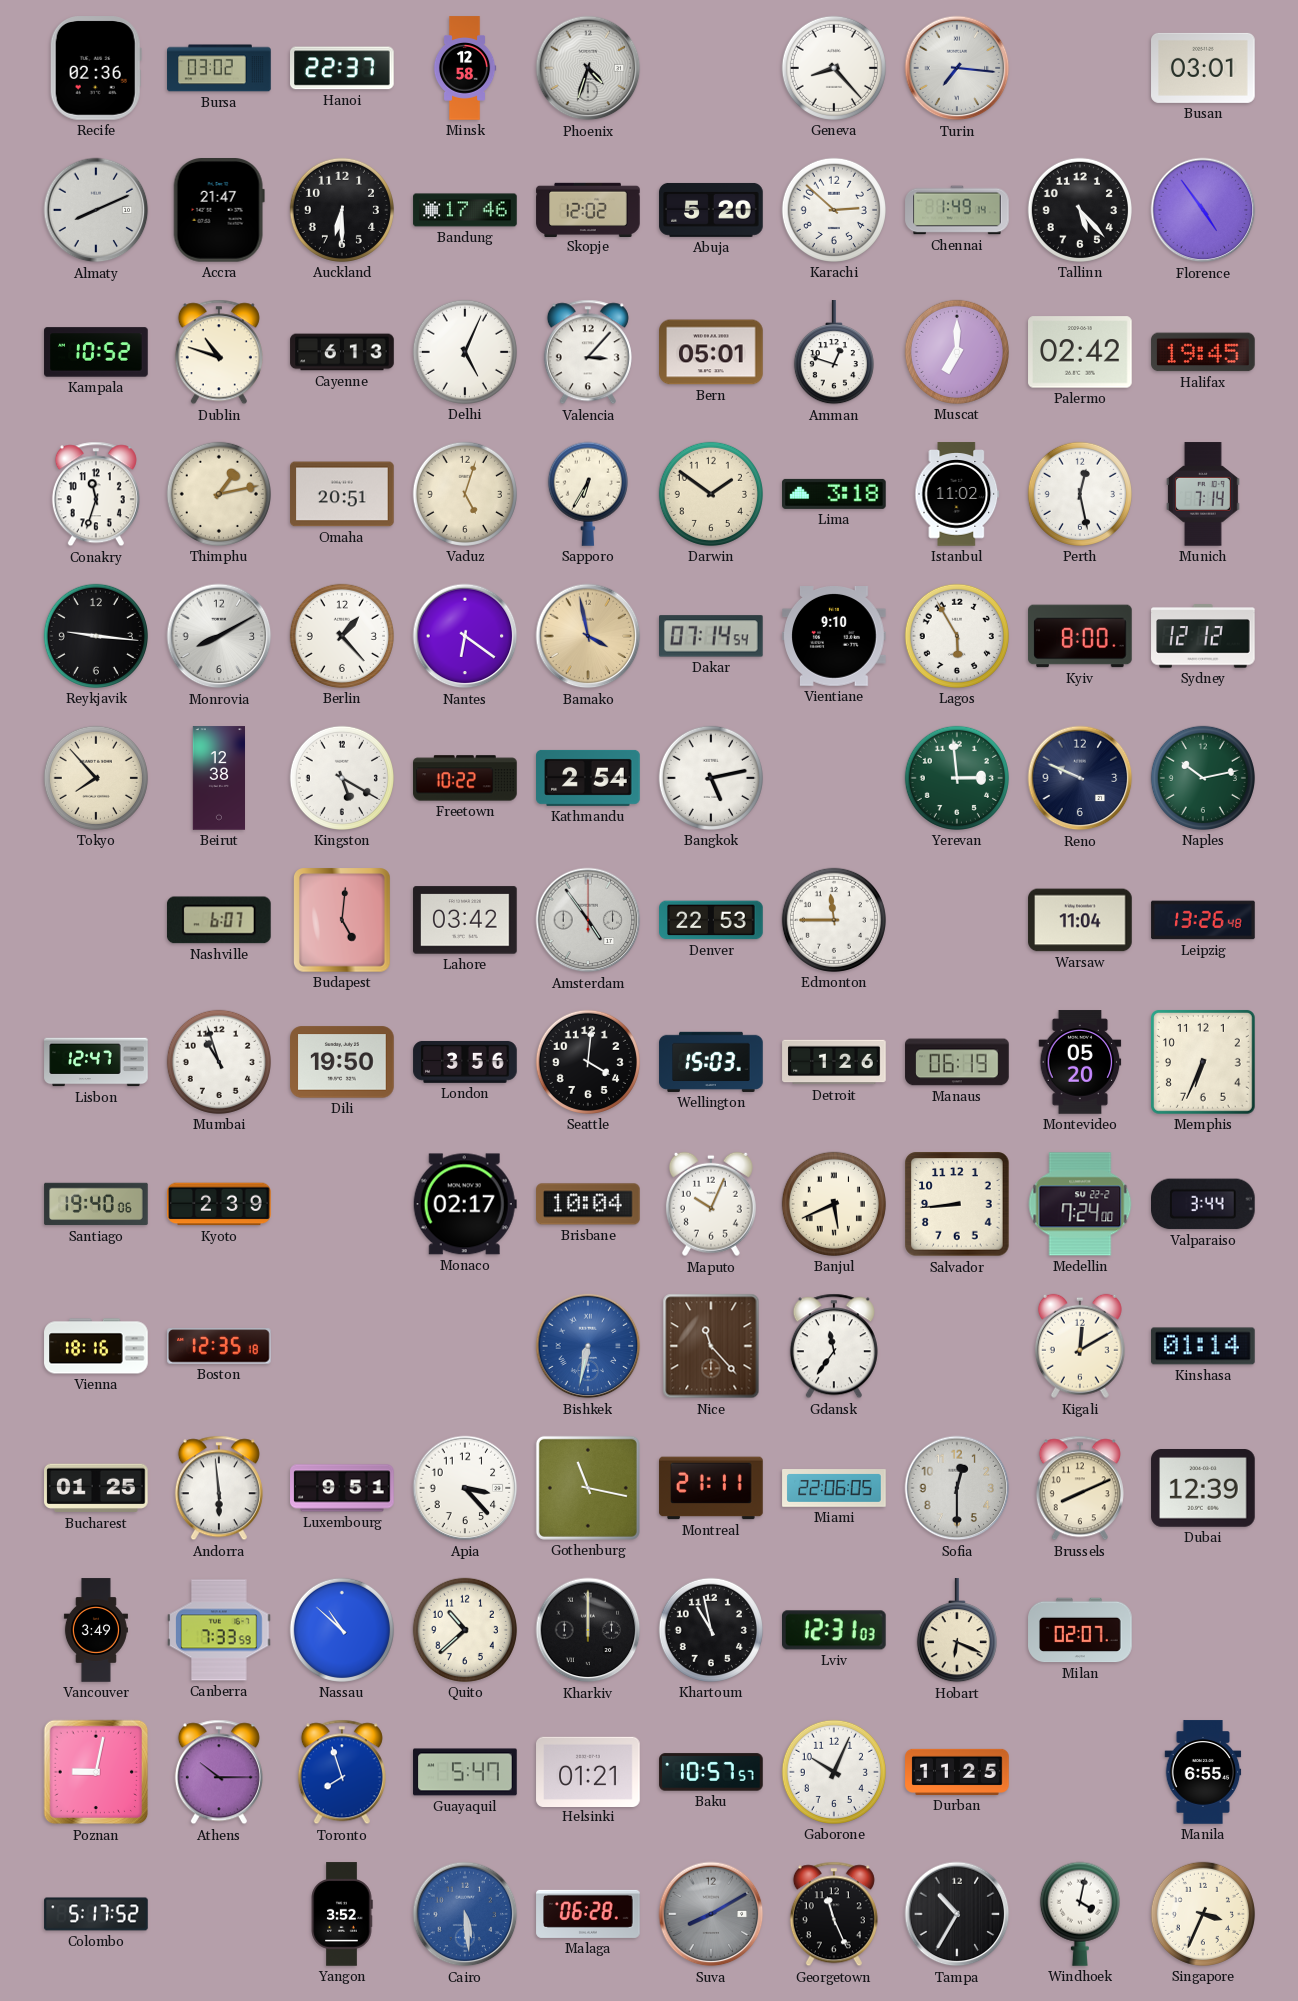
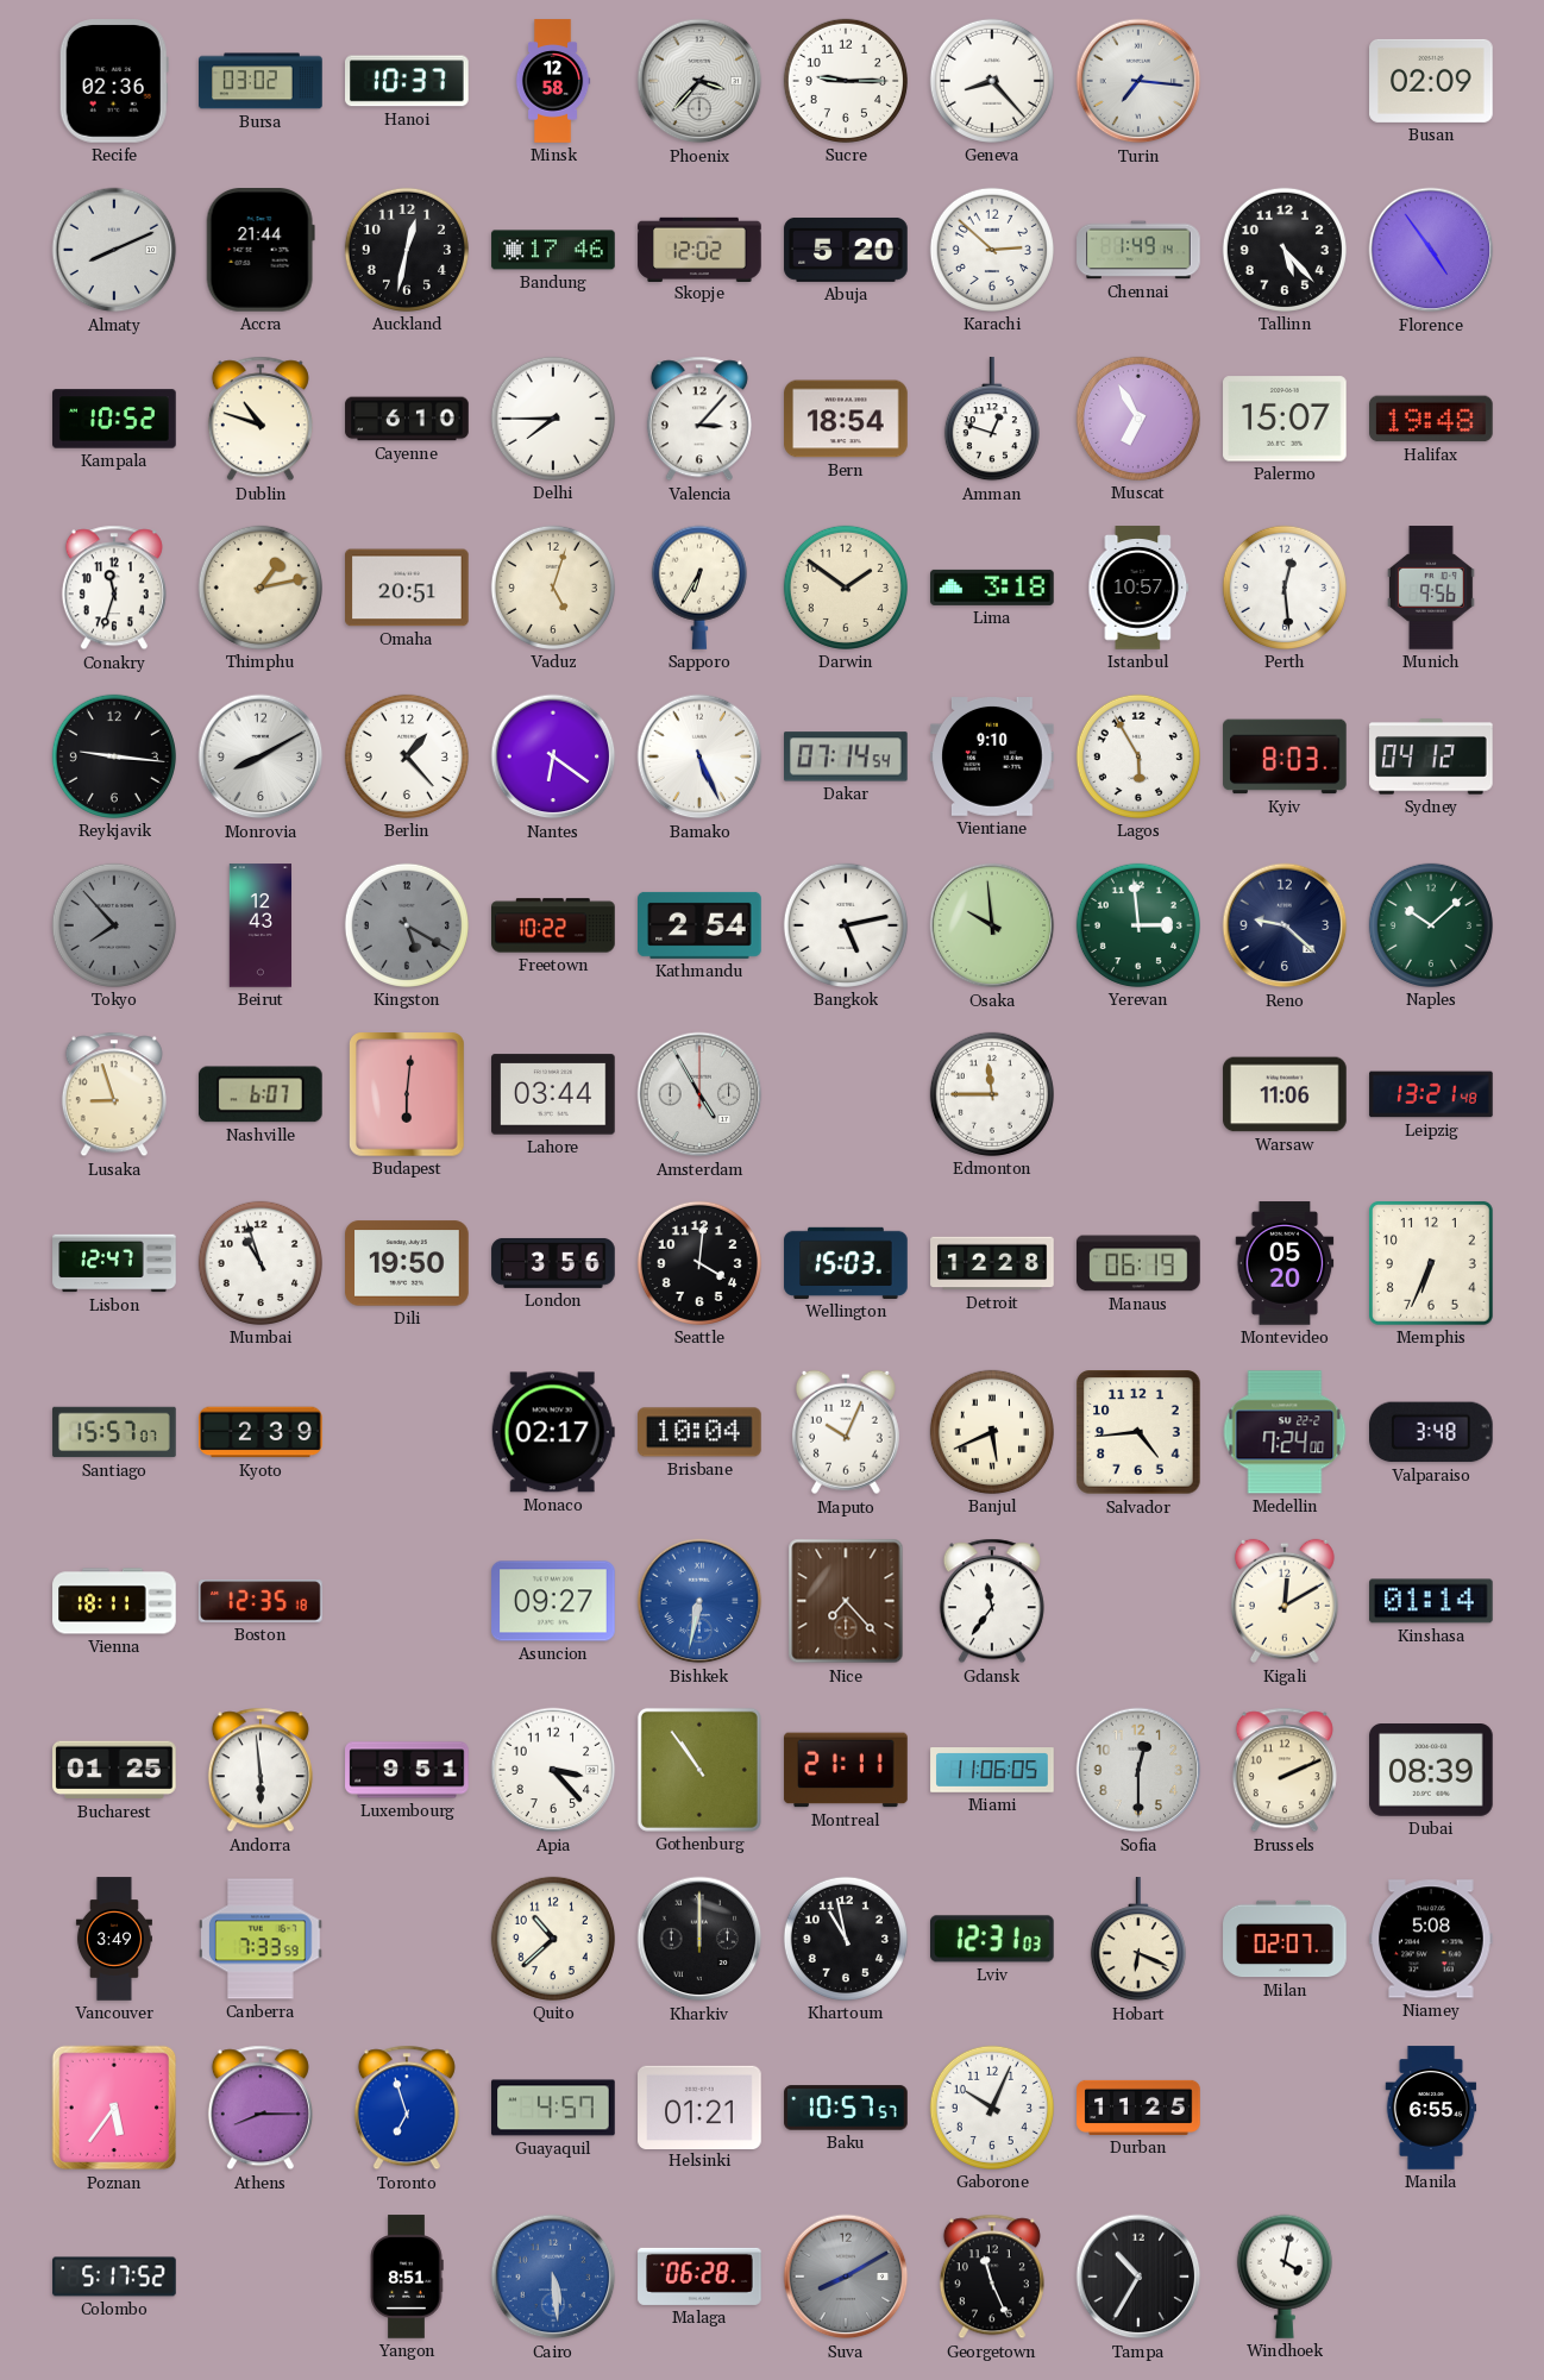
Hanoi: 22:37 -> 10:37 (408, 81)
Phoenix: 4:33 -> 3:37 (699, 81)
Sucre: none -> 9:15 (846, 81)
Busan: 03:01 -> 02:09 (1431, 81)
Accra: 21:47 -> 21:44 (261, 251)
Auckland: 6:30 -> 12:32 (407, 250)
Cayenne: 6:13 -> 6:10 (407, 419)
Delhi: 5:04 -> 7:45 (553, 419)
Bern: 05:01 -> 18:54 (846, 419)
Muscat: 7:00 -> 6:55 (1138, 419)
Palermo: 02:42 -> 15:07 (1285, 419)
Halifax: 19:45 -> 19:48 (1431, 419)
Istanbul: 11:02 -> 10:57 (1138, 588)
Perth: 12:28 -> 12:29 (1285, 588)
Munich: 7:14 -> 9:56 (1431, 588)
Bamako: 3:58 -> 5:26 (699, 756)
Bamako dial: champagne -> white (699, 756)
Kyiv: 8:00 -> 8:03 (1285, 756)
Sydney: 12:12 -> 04:12 (1431, 756)
Tokyo dial: cream -> grey (114, 925)
Beirut: 12:38 -> 12:43 (261, 925)
Kingston dial: white -> grey (407, 925)
Osaka: none -> 9:59 (992, 925)
Reno: 9:49 -> 9:22 (1285, 925)
Naples: 10:13 -> 10:08 (1431, 925)
Lusaka: none -> 8:57 (114, 1094)
Budapest: 5:01 -> 6:01 (407, 1094)
Lahore: 03:42 -> 03:44 (553, 1094)
Amsterdam: 4:54 -> 4:55 (699, 1094)
Denver: 22:53 -> none (711, 920)
Warsaw: 11:04 -> 11:06 (1285, 1094)
Leipzig: 13:26 -> 13:21 (1431, 1094)
Detroit: 1:26 -> 12:28 (992, 1263)
Santiago: 19:40 -> 15:57 (114, 1432)
Salvador: 8:44 -> 4:44 (1138, 1432)
Valparaiso: 3:44 -> 3:48 (1432, 1432)
Vienna: 18:16 -> 18:11 (114, 1601)
Asuncion: none -> 09:27 (553, 1601)
Nice: 11:23 -> 7:23 (846, 1601)
Gothenburg: 11:17 -> 10:54 (699, 1770)
Miami: 22:06 -> 11:06 (992, 1770)
Brussels: 8:11 -> 2:11 (1285, 1770)
Dubai: 12:39 -> 08:39 (1431, 1771)
Nassau: 10:52 -> none (342, 1630)
Niamey: none -> 5:08 (1432, 1939)
Poznan: 9:02 -> 5:36 (114, 2108)
Athens: 10:15 -> 8:15 (261, 2108)
Toronto: 7:57 -> 6:57 (407, 2108)
Guayaquil: 5:47 -> 4:57 (553, 2108)
Yangon: 3:52 -> 8:51 (407, 2277)
Singapore: 3:34 -> none (1203, 1914)
